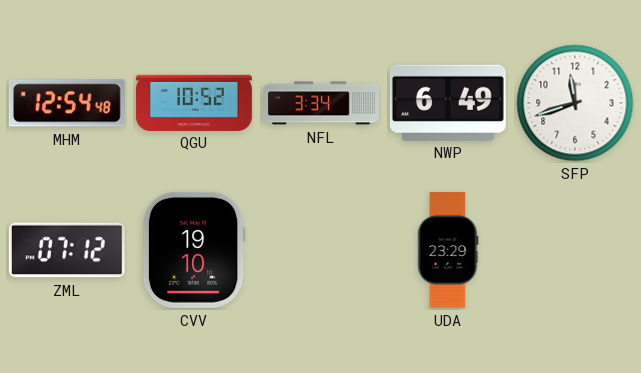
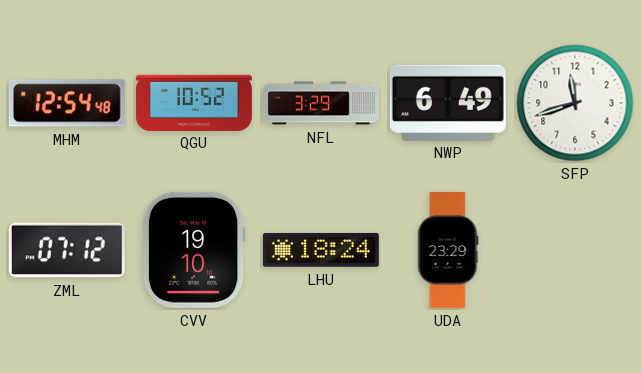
NFL: 3:34 -> 3:29 (322, 103)
LHU: none -> 18:24 (321, 250)
